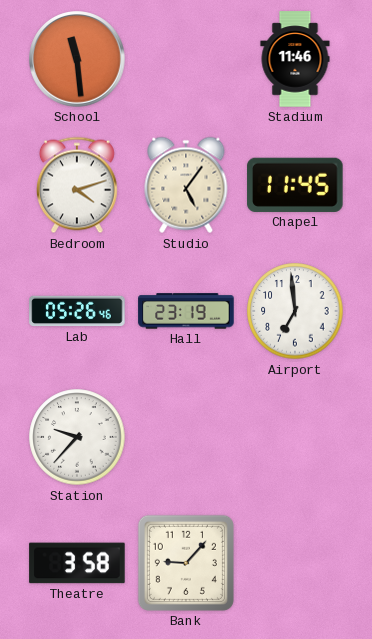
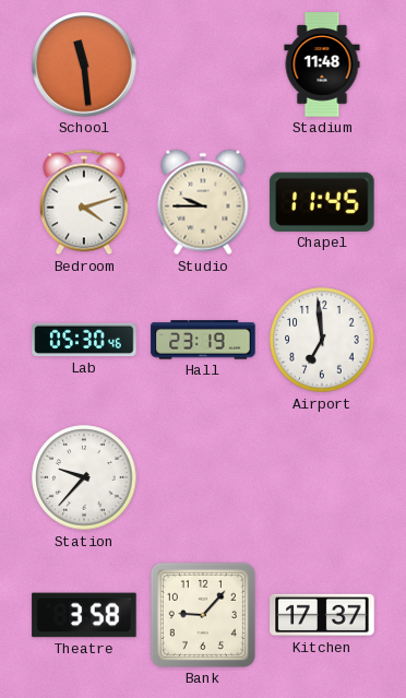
Stadium: 11:46 -> 11:48 (322, 64)
Studio: 5:06 -> 9:45 (203, 202)
Lab: 05:26 -> 05:30 (84, 340)
Kitchen: none -> 17:37 (322, 615)
